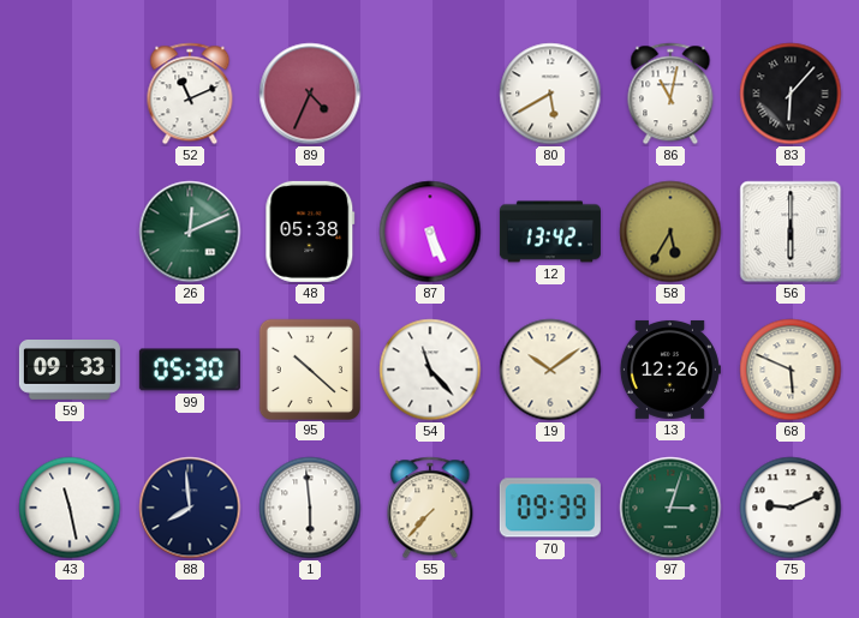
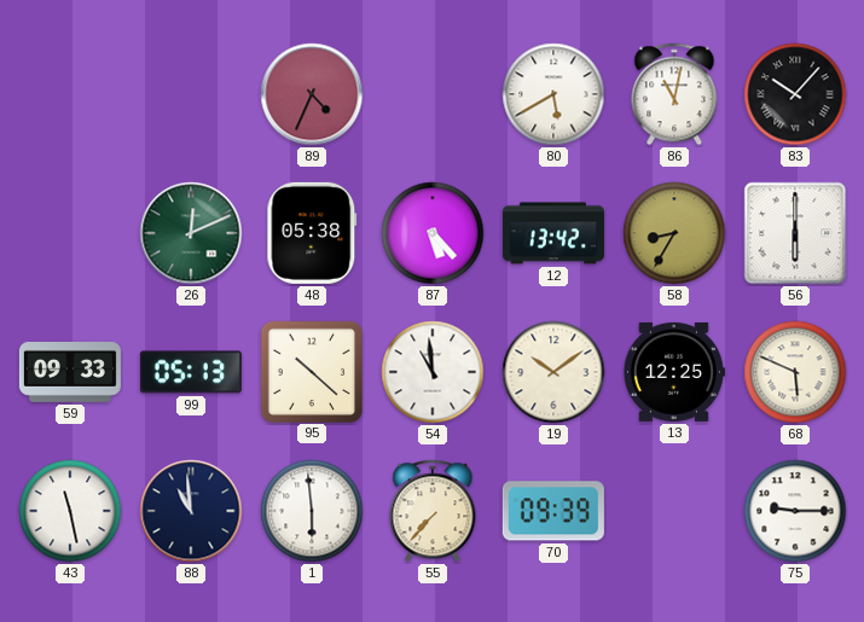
52: 11:11 -> none (190, 94)
83: 6:07 -> 10:07 (795, 94)
87: 5:26 -> 5:23 (433, 233)
58: 5:35 -> 8:35 (674, 233)
99: 05:30 -> 05:13 (191, 372)
54: 11:23 -> 10:59 (433, 372)
13: 12:26 -> 12:25 (673, 372)
88: 7:59 -> 10:59 (191, 511)
97: 3:03 -> none (670, 508)
75: 9:11 -> 9:15 (795, 511)
